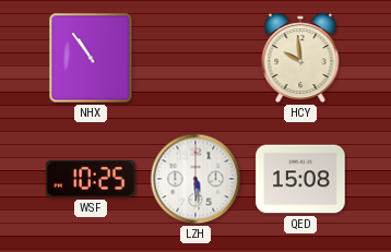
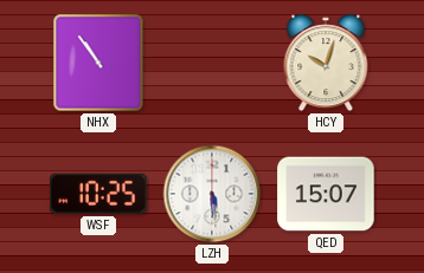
HCY: 9:59 -> 10:03 (326, 63)
QED: 15:08 -> 15:07 (326, 194)
